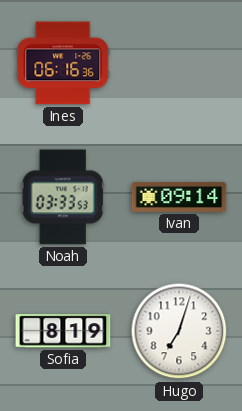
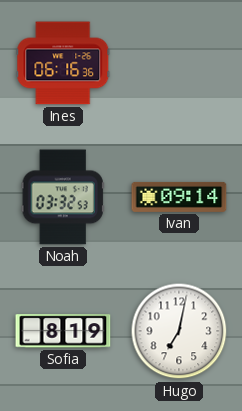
Noah: 03:33 -> 03:32 (63, 197)
Hugo: 7:03 -> 7:02 (179, 331)
